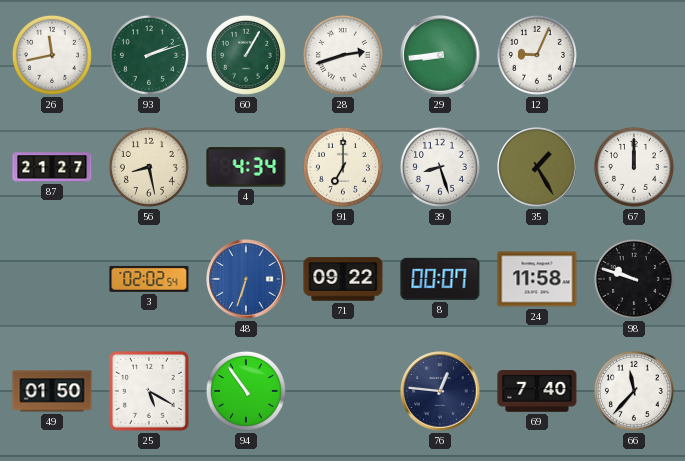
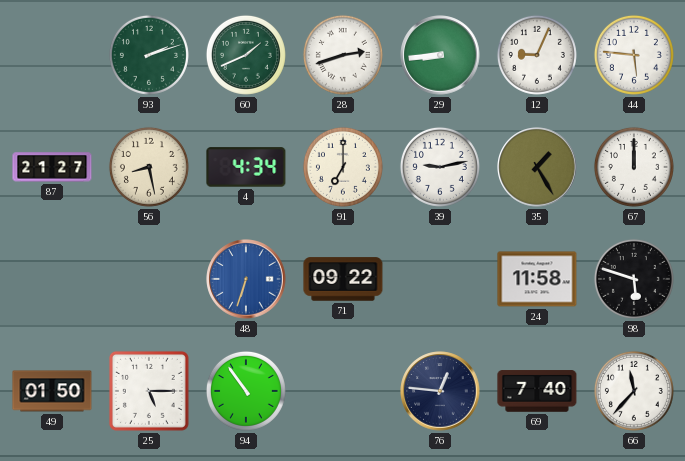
26: 11:43 -> none (52, 55)
60: 1:05 -> 1:41 (246, 55)
44: none -> 5:46 (634, 55)
39: 8:27 -> 9:13 (440, 167)
3: 02:02 -> none (149, 279)
8: 00:07 -> none (440, 279)
98: 9:48 -> 5:48 (634, 279)
25: 5:20 -> 5:15 (149, 391)
